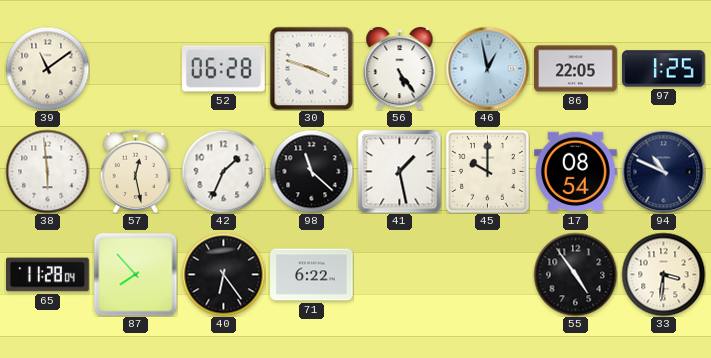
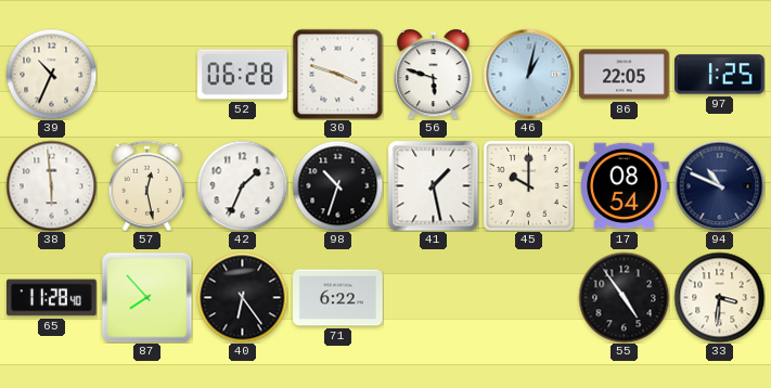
39: 11:09 -> 10:34 (51, 74)
56: 5:24 -> 5:48 (434, 74)
46: 12:58 -> 1:02 (528, 74)
98: 11:22 -> 10:33 (337, 185)
65: 11:28:04 -> 11:28:40 (52, 298)
